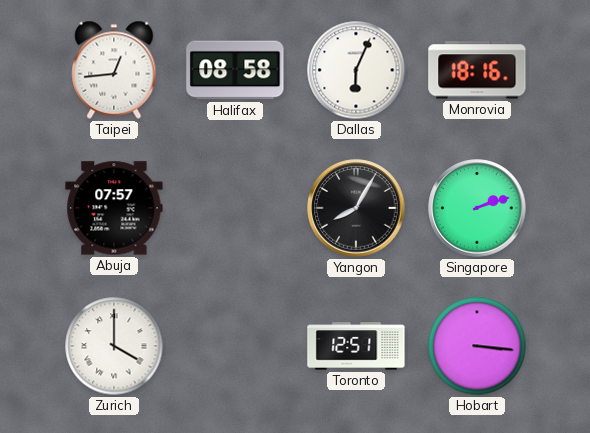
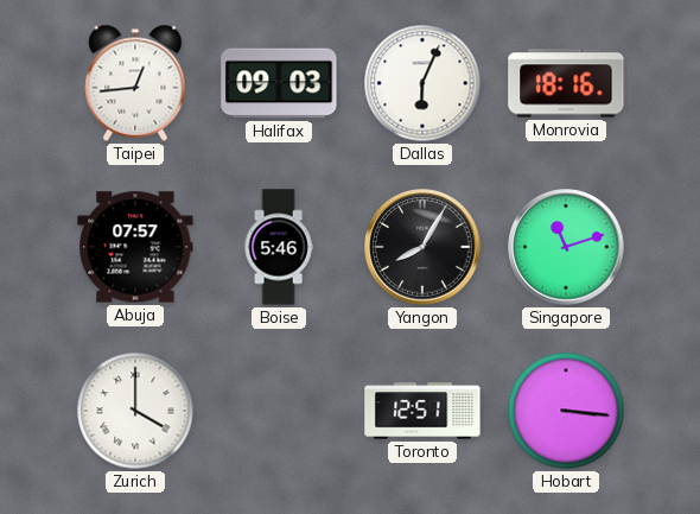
Halifax: 08:58 -> 09:03 (279, 83)
Boise: none -> 5:46 (279, 247)
Singapore: 2:12 -> 11:12 (566, 247)
